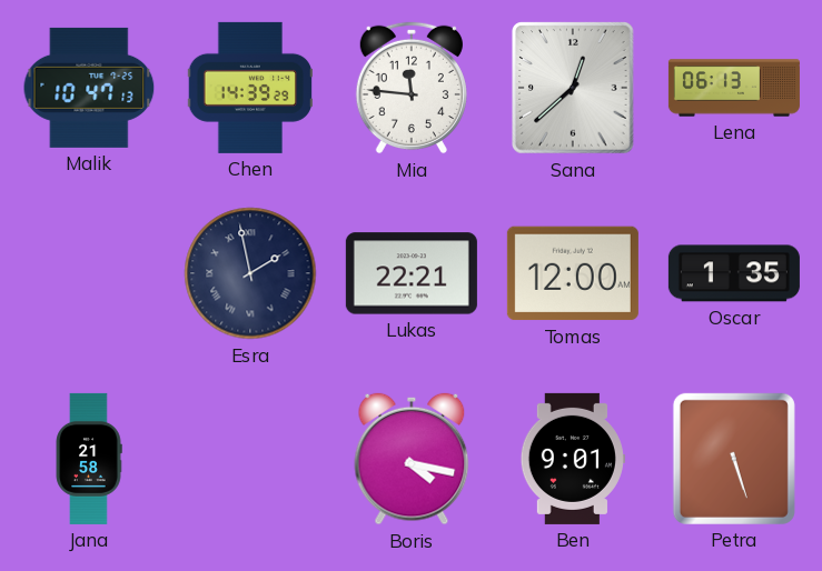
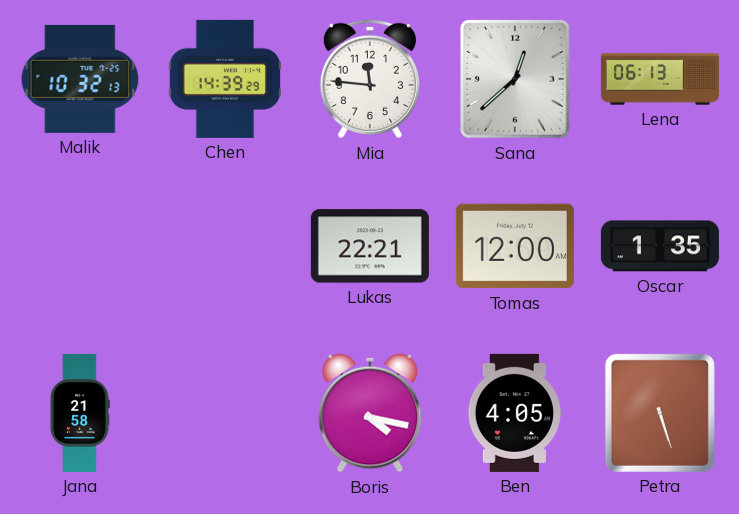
Malik: 10:47 -> 10:32 (80, 79)
Esra: 1:58 -> none (250, 273)
Ben: 9:01 -> 4:05 (515, 413)
